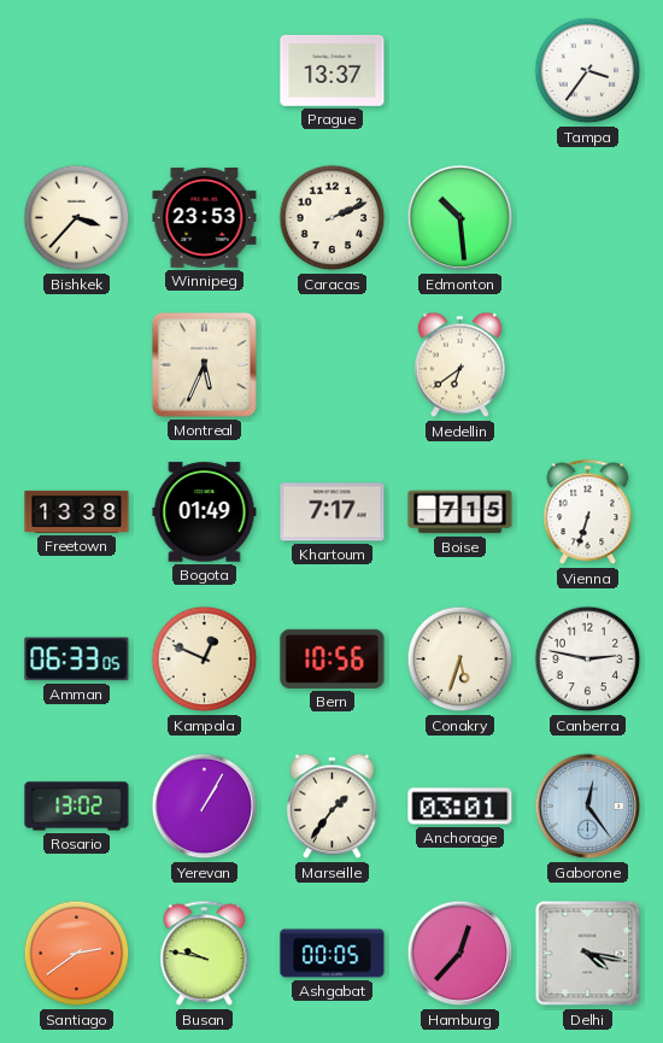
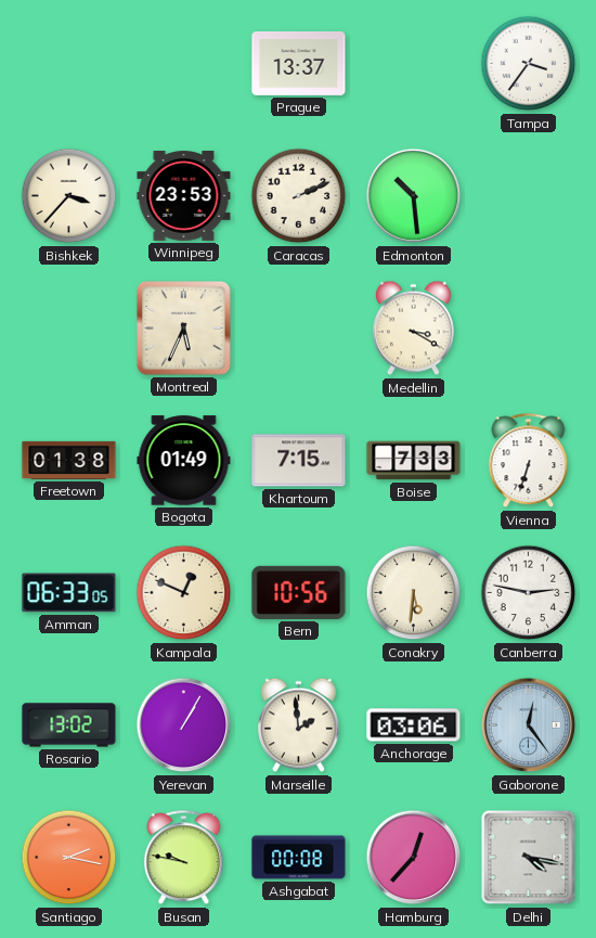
Medellin: 6:39 -> 3:20 (413, 329)
Freetown: 13:38 -> 01:38 (69, 460)
Khartoum: 7:17 -> 7:15 (299, 461)
Boise: 7:15 -> 7:33 (414, 461)
Conakry: 5:33 -> 5:31 (414, 593)
Marseille: 1:36 -> 1:59 (298, 725)
Anchorage: 03:01 -> 03:06 (414, 725)
Santiago: 2:39 -> 2:17 (69, 858)
Ashgabat: 00:05 -> 00:08 (299, 858)
